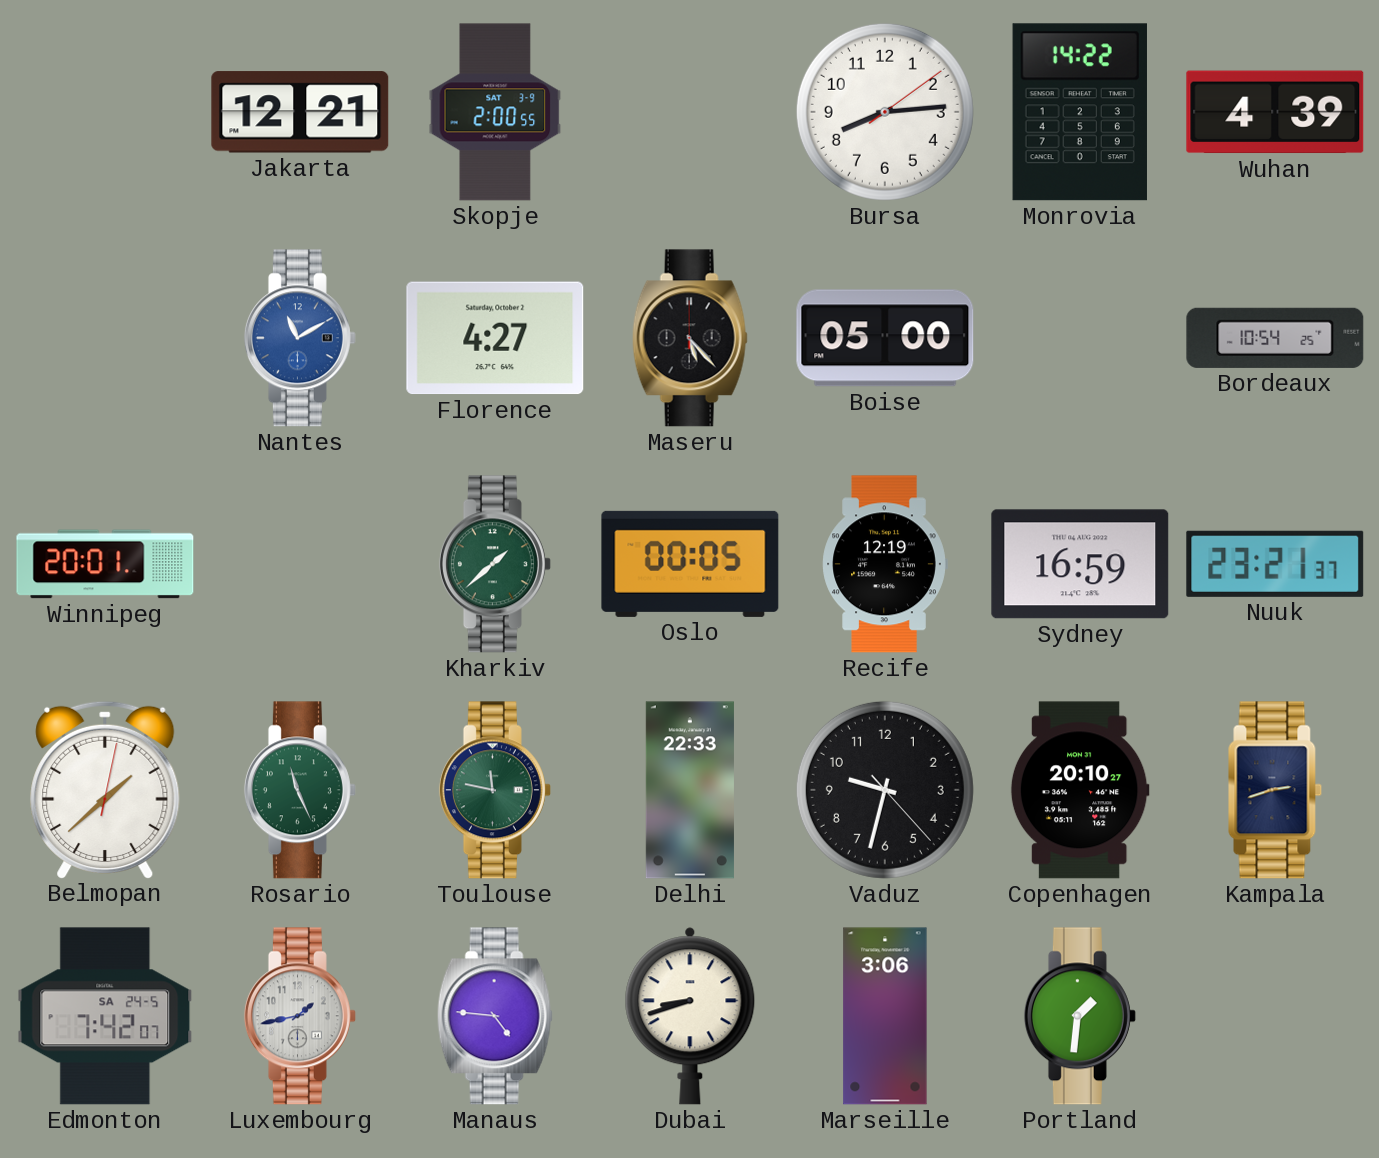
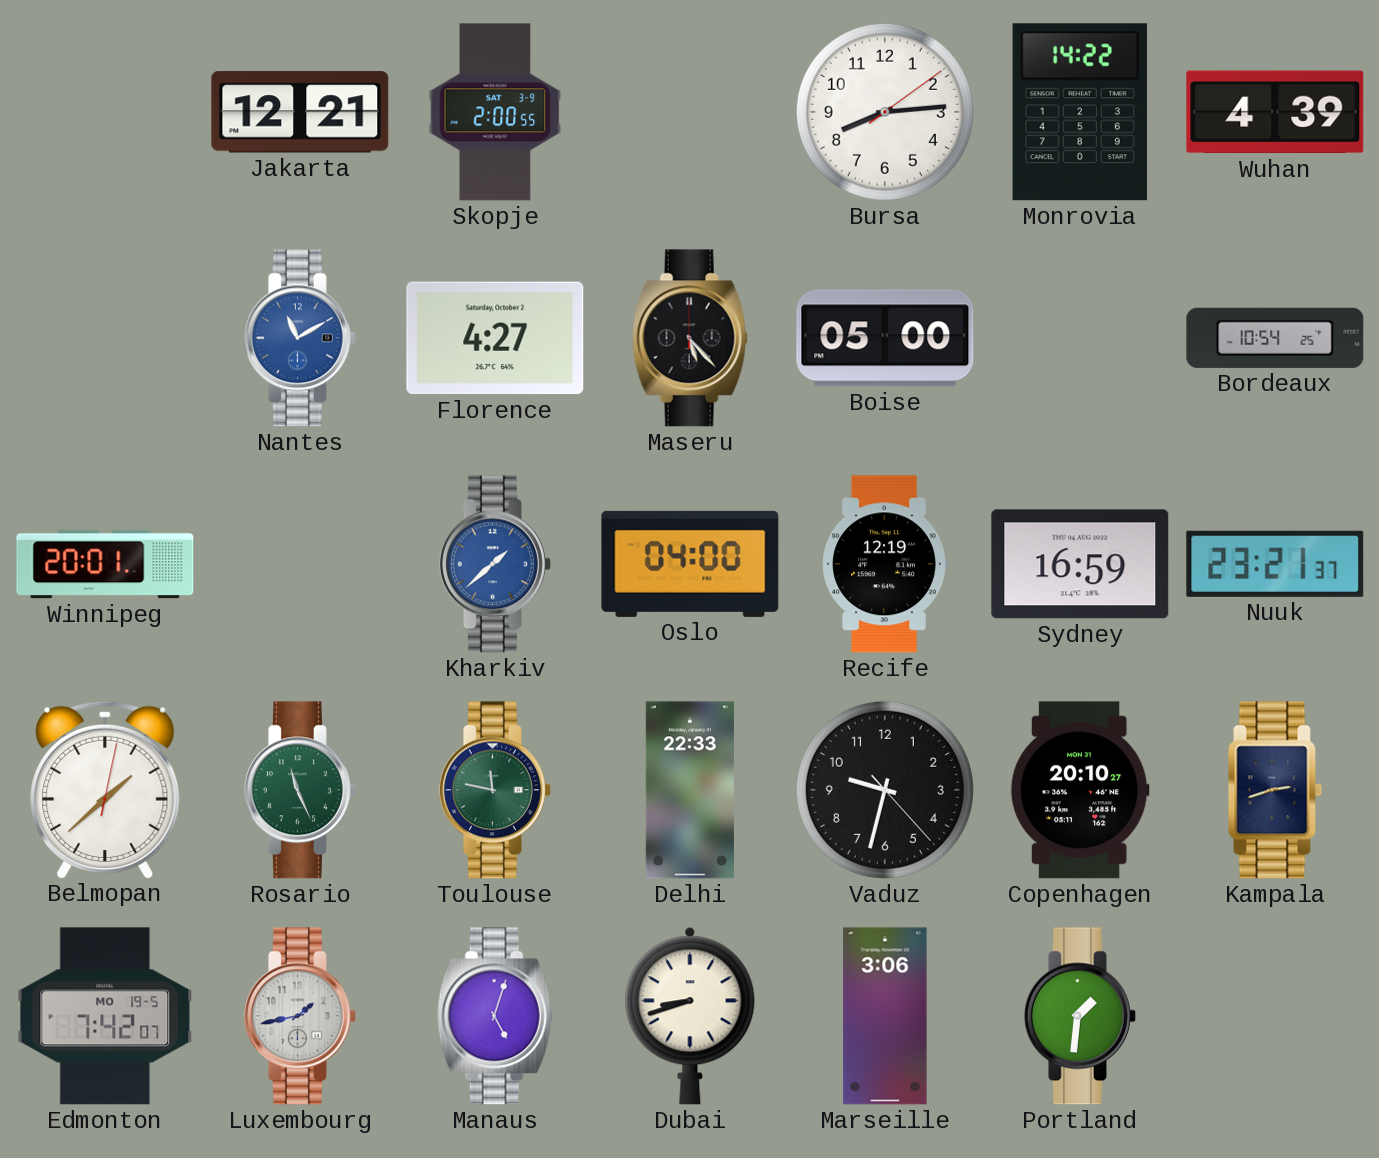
Kharkiv dial: green -> blue (495, 564)
Oslo: 00:05 -> 04:00 (690, 564)
Edmonton date: SA 24-5 -> MO 19-5 (105, 1016)
Manaus: 4:46 -> 5:03 (495, 1016)
